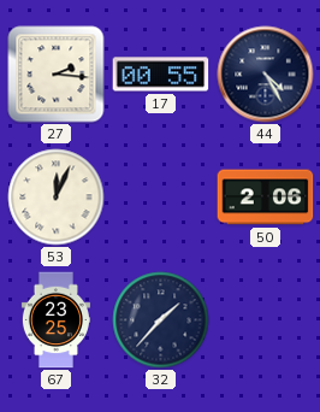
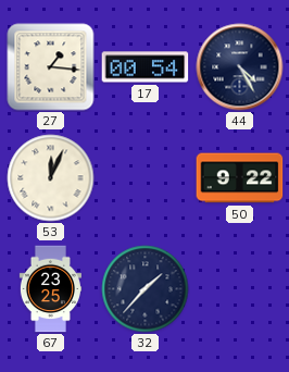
27: 2:16 -> 1:16 (51, 67)
17: 00:55 -> 00:54 (146, 67)
50: 2:06 -> 9:22 (240, 178)
